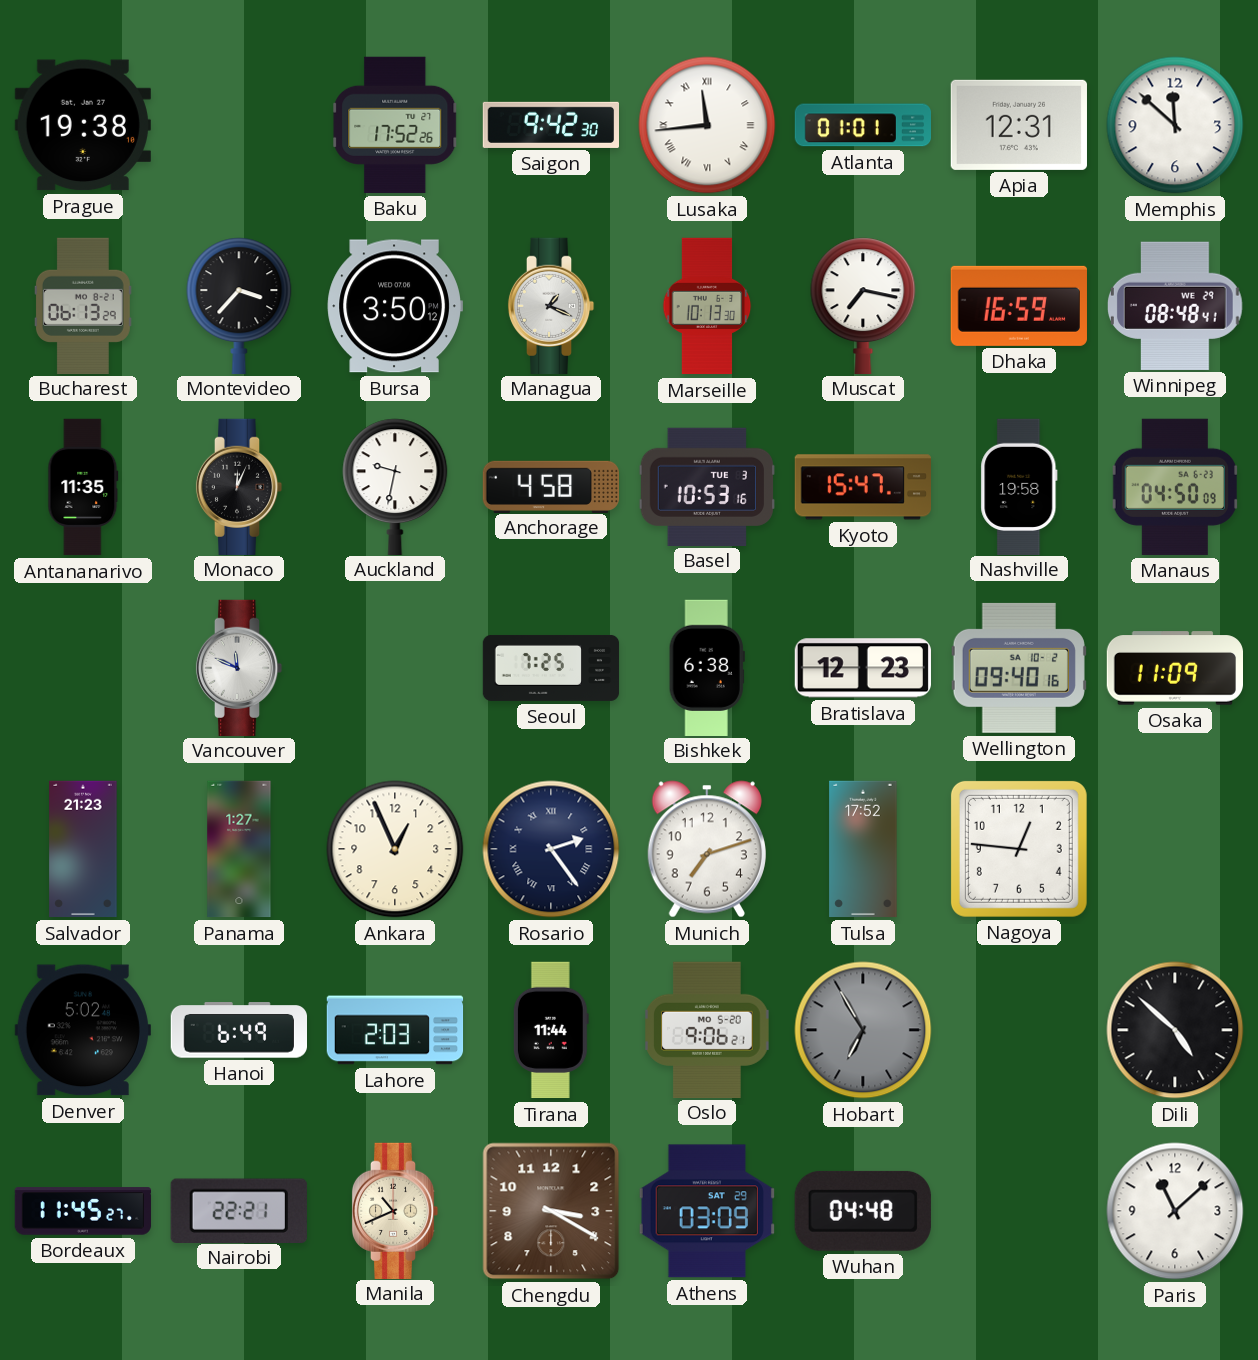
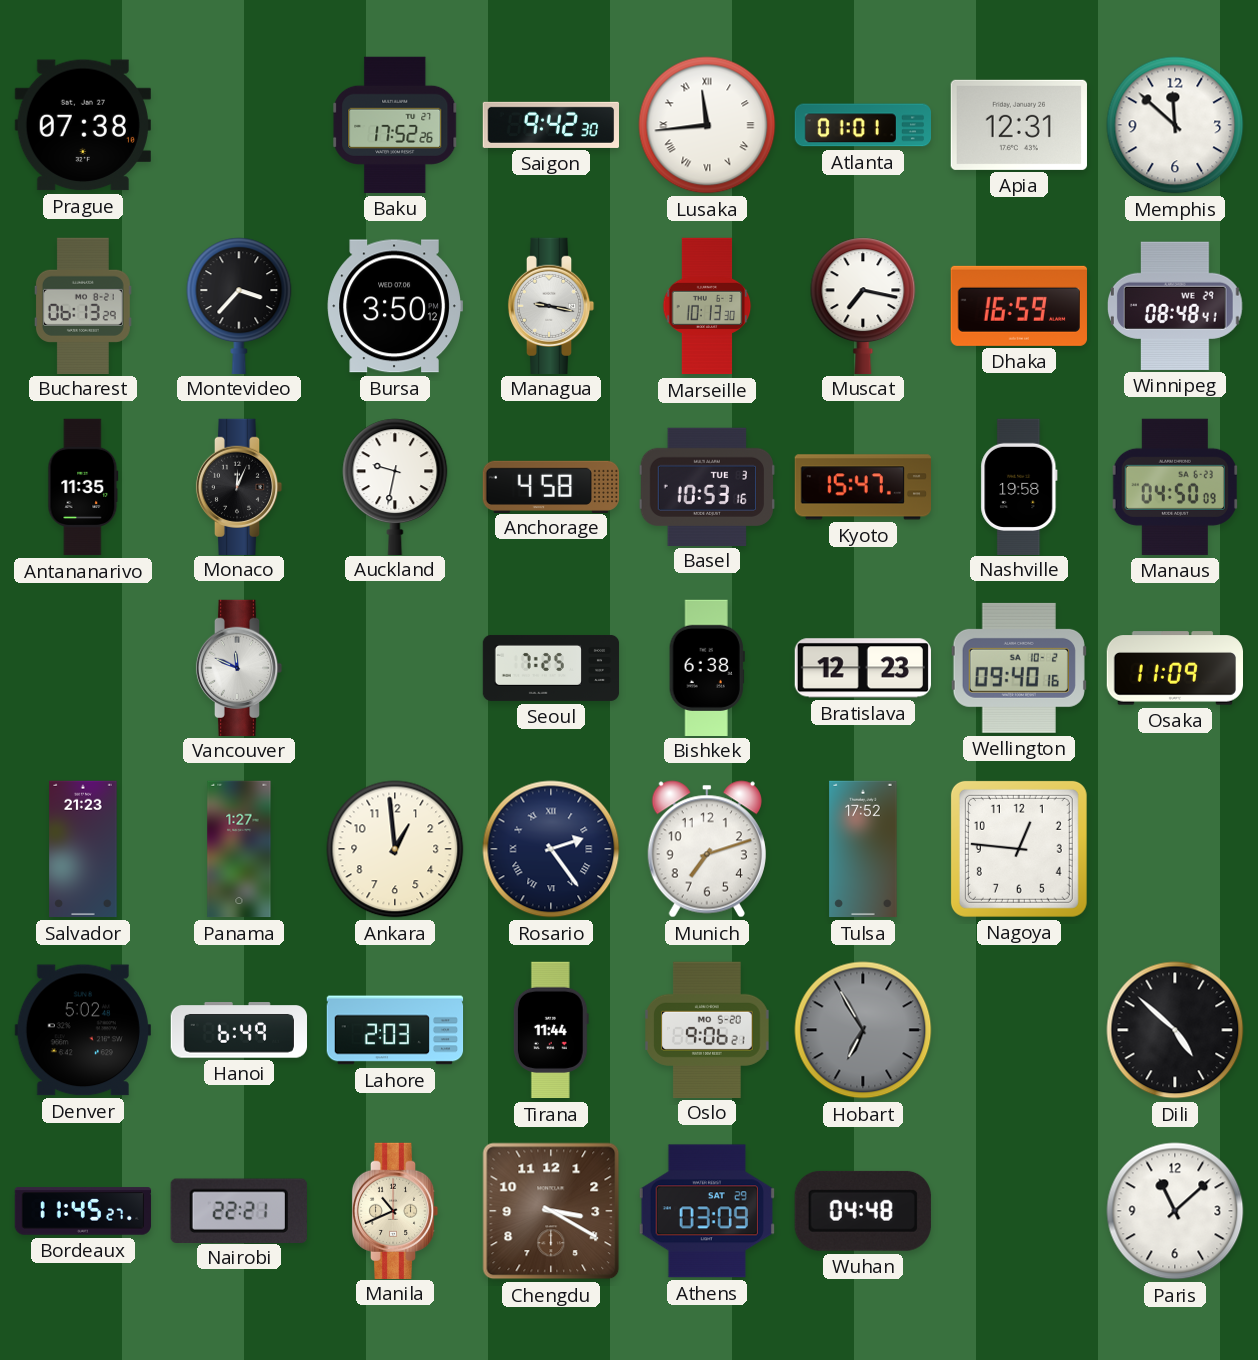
Prague: 19:38 -> 07:38 (83, 125)
Managua: 1:19 -> 9:17 (551, 305)
Ankara: 12:56 -> 12:59 (395, 849)
